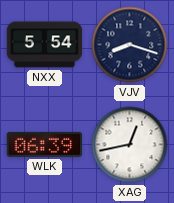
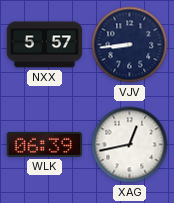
NXX: 5:54 -> 5:57 (45, 45)
VJV: 8:18 -> 8:44 (130, 45)
